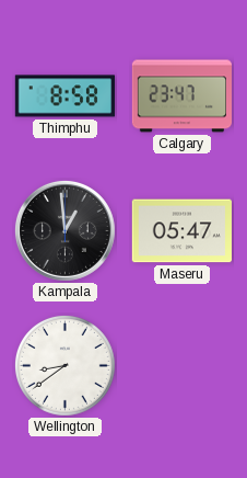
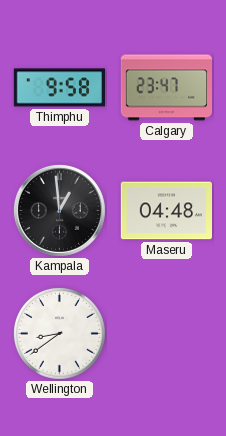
Thimphu: 8:58 -> 9:58 (59, 88)
Maseru: 05:47 -> 04:48 (166, 211)
